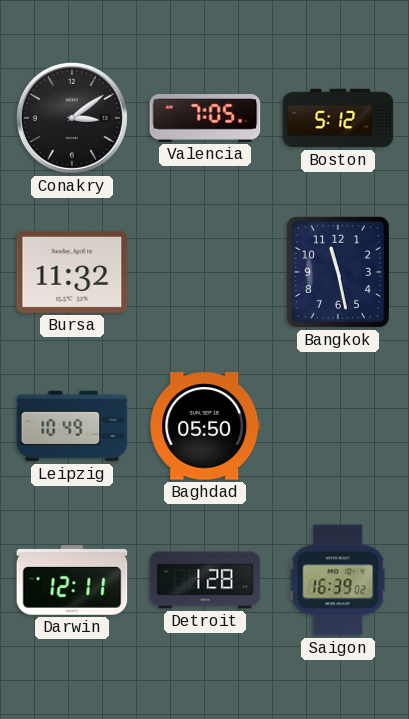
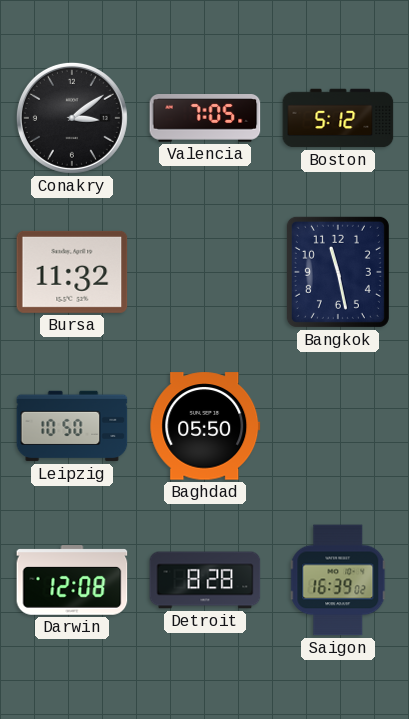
Leipzig: 10:49 -> 10:50 (72, 426)
Darwin: 12:11 -> 12:08 (72, 580)
Detroit: 1:28 -> 8:28 (205, 580)
